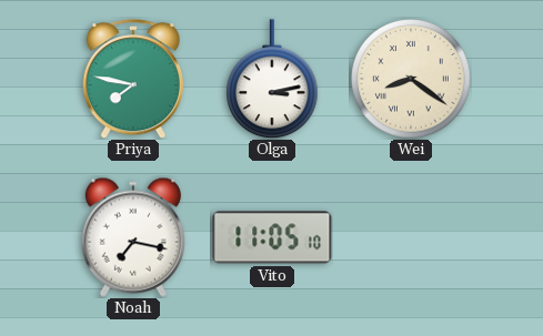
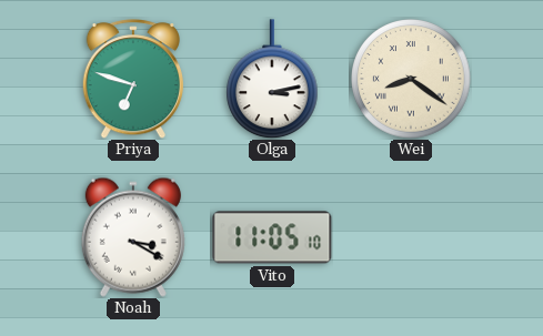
Priya: 7:47 -> 6:48 (133, 79)
Noah: 7:17 -> 3:20 (133, 237)
